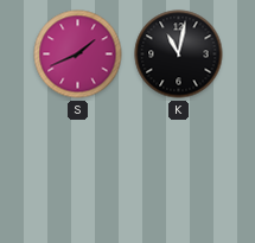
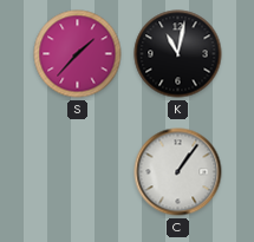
S: 1:41 -> 1:37 (78, 54)
C: none -> 1:06 (178, 172)
